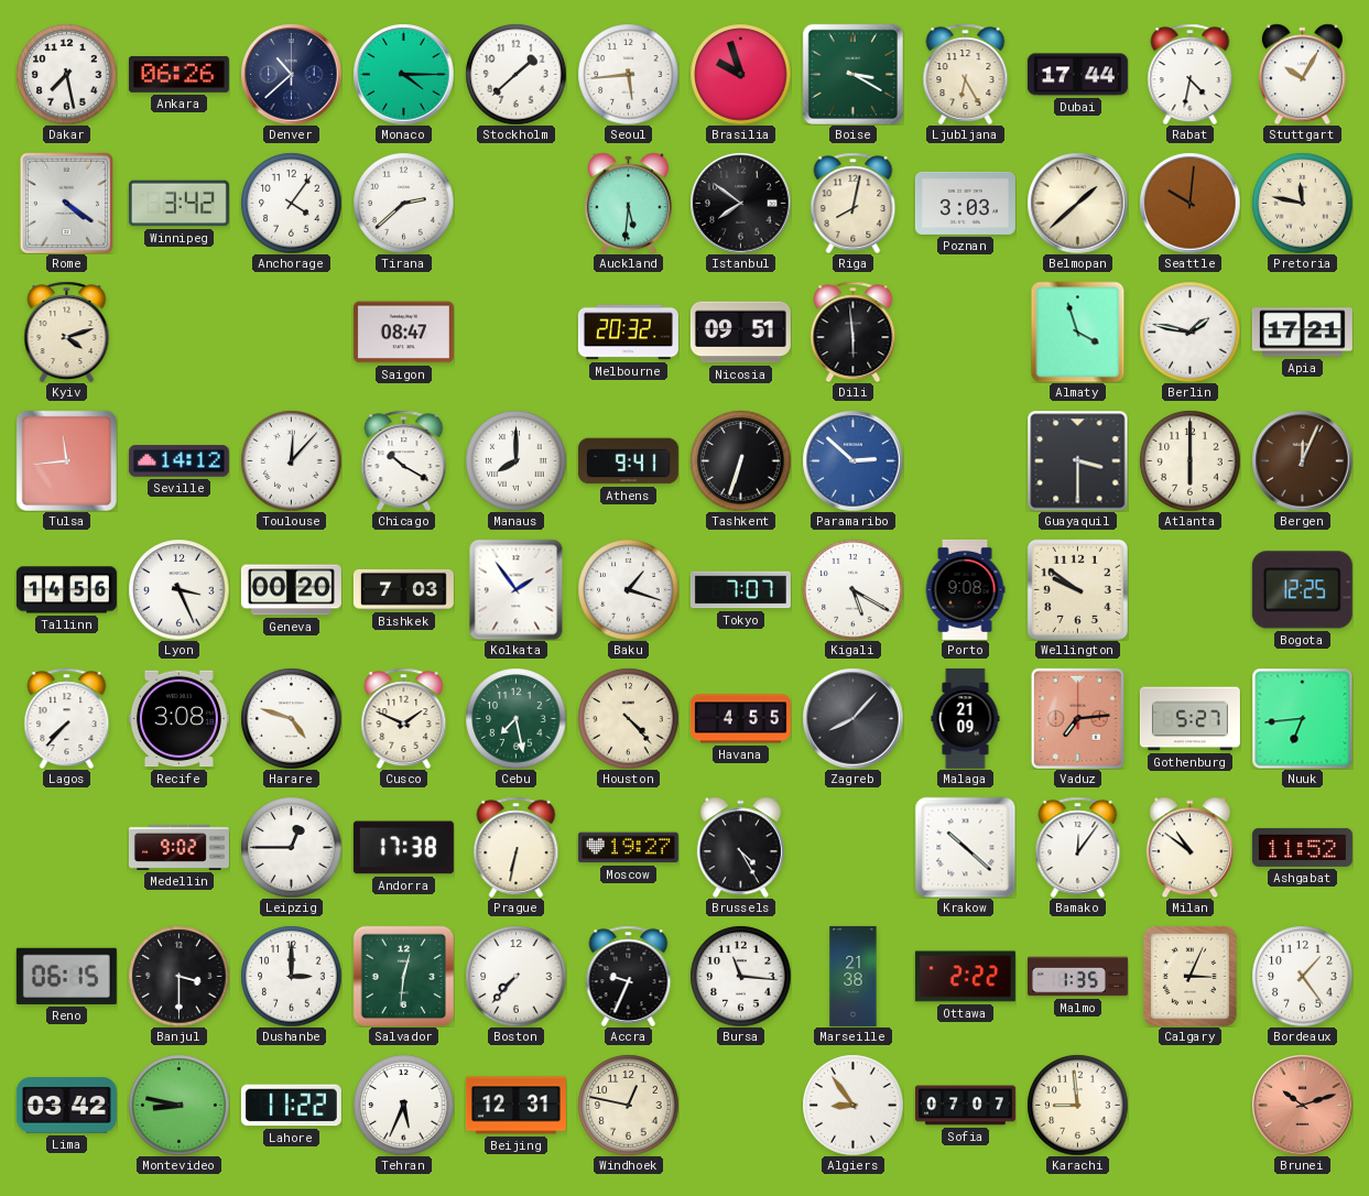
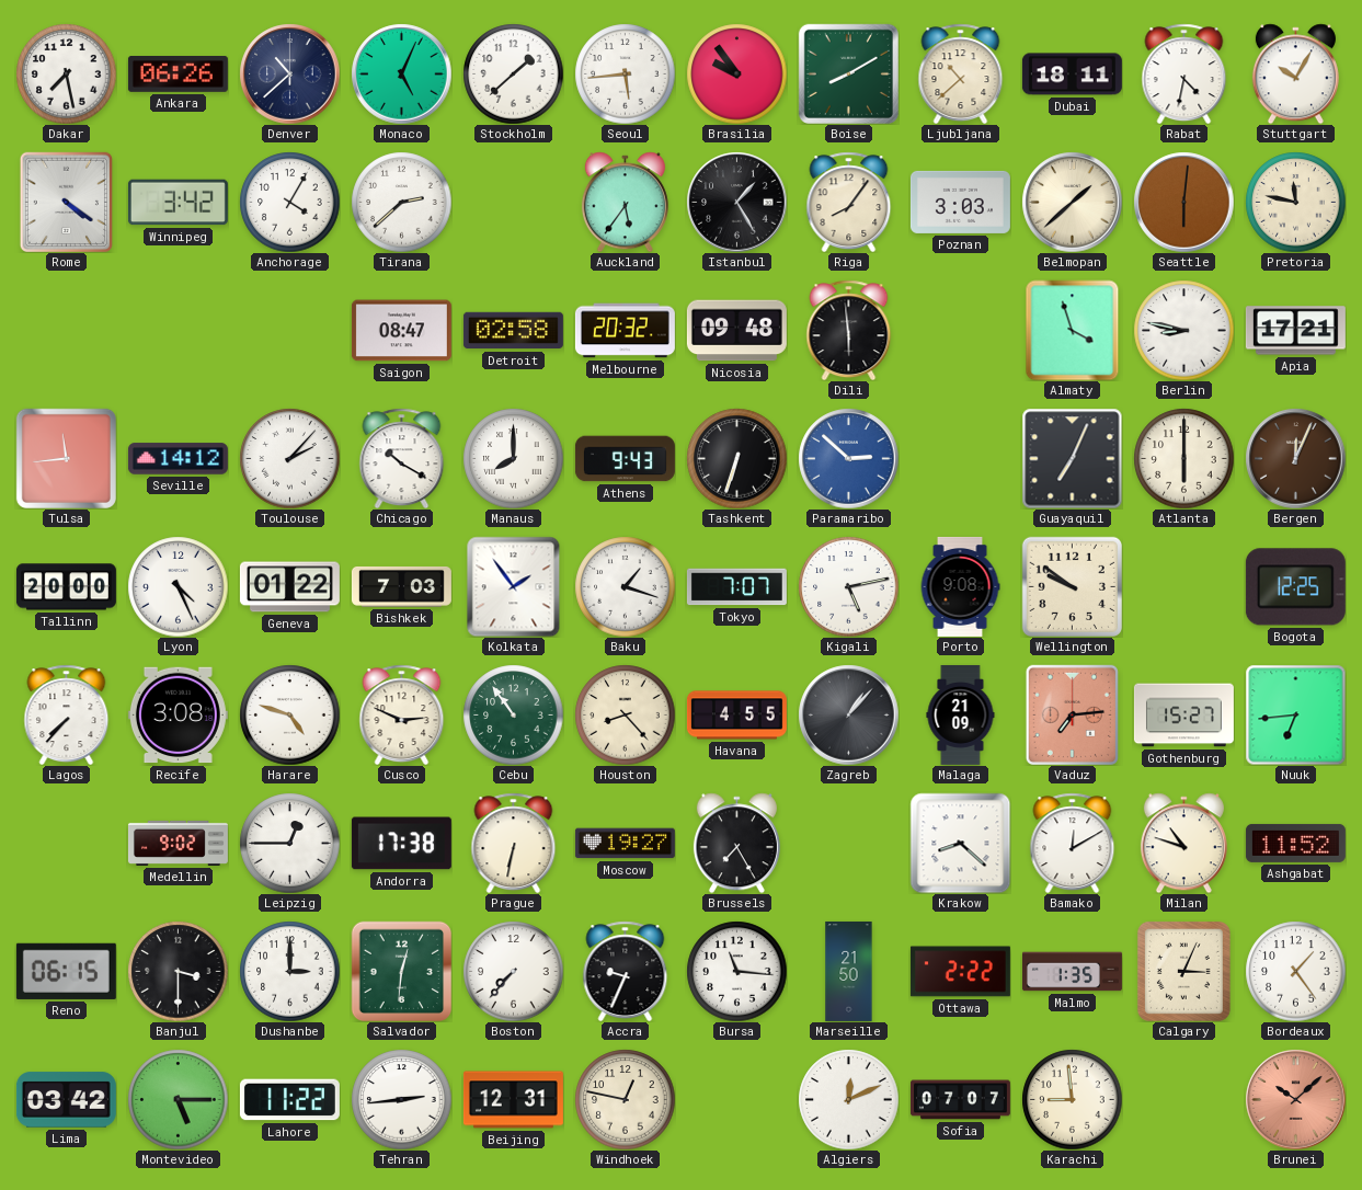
Monaco: 4:15 -> 5:04 (401, 73)
Brasilia: 9:57 -> 9:54 (736, 73)
Boise: 3:20 -> 8:10 (848, 73)
Ljubljana: 6:25 -> 10:38 (961, 73)
Dubai: 17:44 -> 18:11 (1072, 75)
Anchorage: 4:06 -> 4:05 (289, 202)
Auckland: 5:31 -> 5:36 (625, 202)
Istanbul: 7:51 -> 1:25 (736, 202)
Riga: 8:02 -> 8:06 (849, 202)
Seattle: 10:01 -> 6:01 (1183, 202)
Kyiv: 4:12 -> none (67, 331)
Detroit: none -> 02:58 (513, 331)
Nicosia: 09:51 -> 09:48 (736, 331)
Berlin: 1:47 -> 8:47 (1183, 330)
Toulouse: 12:07 -> 2:07 (289, 458)
Athens: 9:41 -> 9:43 (625, 459)
Guayaquil: 3:30 -> 7:04 (1072, 458)
Tallinn: 14:56 -> 20:00 (66, 587)
Lyon: 3:26 -> 4:26 (178, 586)
Geneva: 00:20 -> 01:22 (289, 587)
Kigali: 5:20 -> 5:13 (848, 586)
Cusco: 1:49 -> 2:49 (402, 714)
Cebu: 7:28 -> 10:54 (513, 714)
Houston: 4:23 -> 8:23 (625, 714)
Zagreb: 8:07 -> 1:07 (848, 714)
Gothenburg: 5:27 -> 15:27 (1183, 716)
Brussels: 4:25 -> 7:25 (736, 843)
Krakow: 10:22 -> 8:22 (960, 843)
Bamako: 12:06 -> 12:10 (1073, 843)
Milan: 10:51 -> 10:48 (1183, 843)
Marseille: 21:38 -> 21:50 (849, 971)
Montevideo: 8:47 -> 5:15 (178, 1099)
Tehran: 5:34 -> 2:44 (401, 1099)
Algiers: 8:54 -> 12:11 (848, 1099)
Brunei: 10:12 -> 10:08 (1295, 1099)
